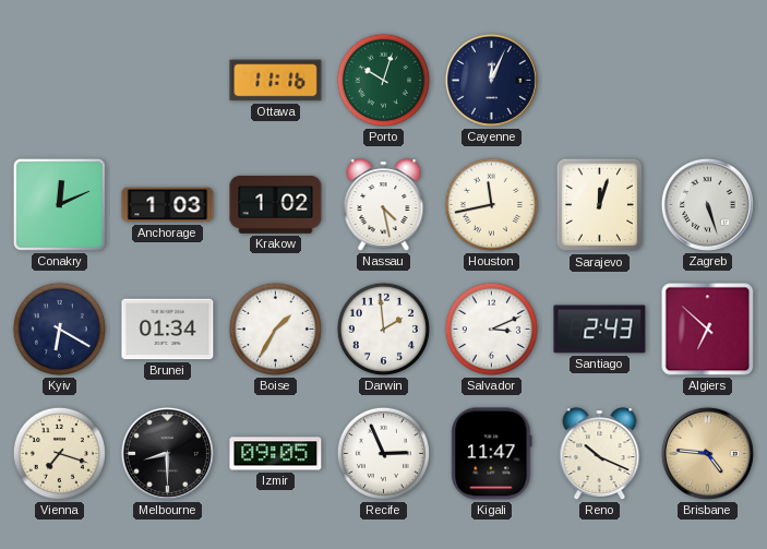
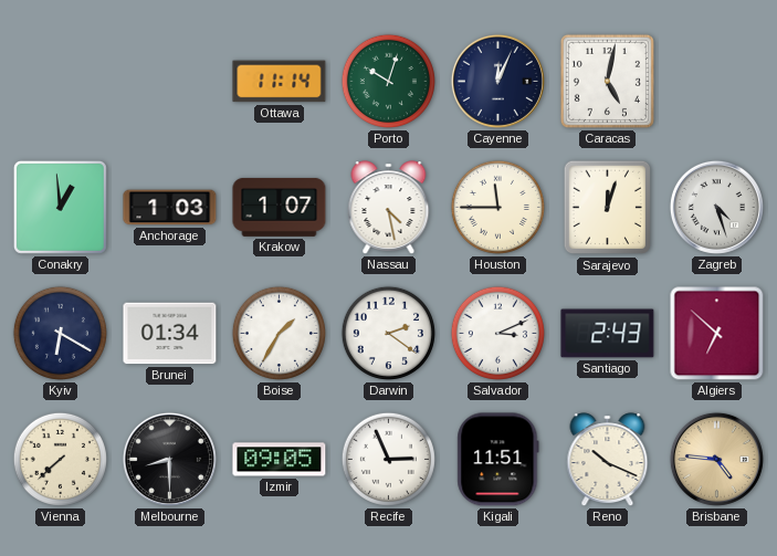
Ottawa: 11:16 -> 11:14 (280, 82)
Caracas: none -> 5:02 (607, 81)
Conakry: 12:11 -> 12:59 (60, 207)
Krakow: 1:02 -> 1:07 (280, 207)
Houston: 11:43 -> 11:45 (497, 207)
Zagreb: 5:27 -> 4:27 (716, 207)
Darwin: 1:59 -> 2:21 (388, 333)
Vienna: 7:18 -> 7:38 (60, 459)
Kigali: 11:47 -> 11:51 (498, 460)
